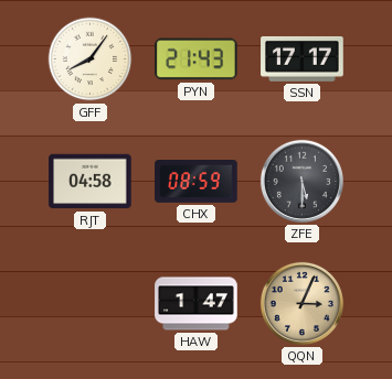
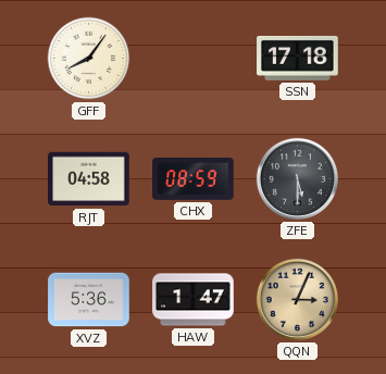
PYN: 21:43 -> none (197, 59)
SSN: 17:17 -> 17:18 (298, 58)
XVZ: none -> 5:36 (89, 300)
